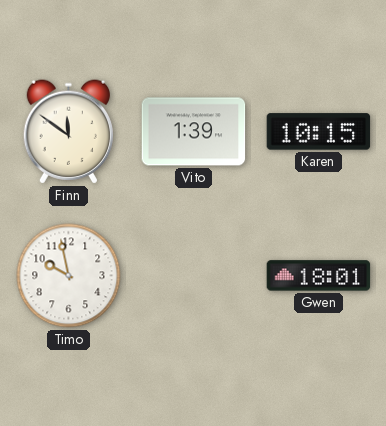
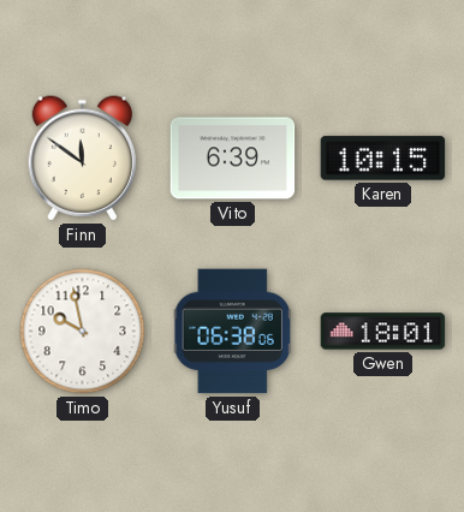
Vito: 1:39 -> 6:39 (233, 159)
Yusuf: none -> 06:38 (232, 332)
